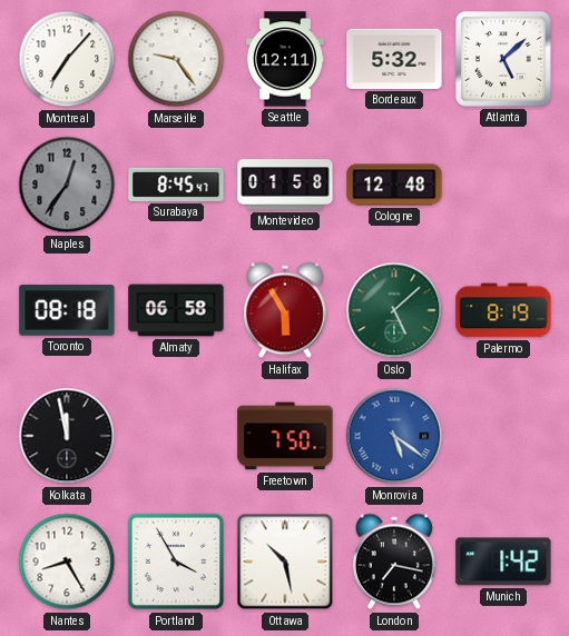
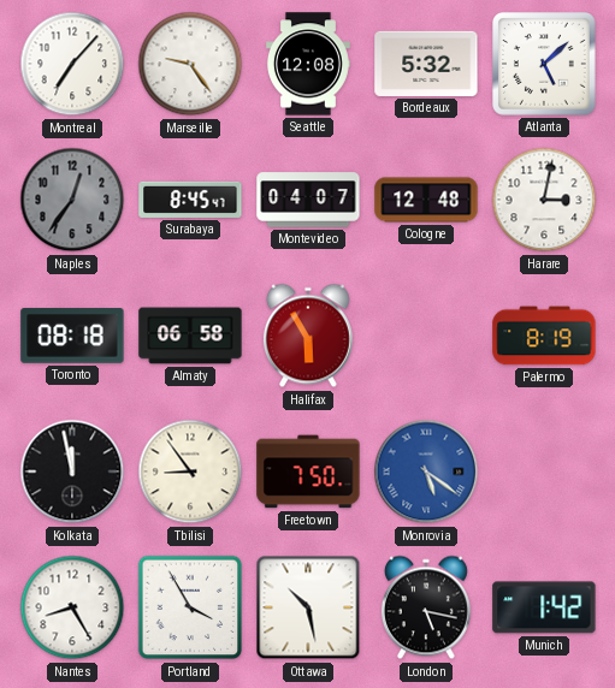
Seattle: 12:11 -> 12:08 (308, 64)
Montevideo: 01:58 -> 04:07 (308, 200)
Harare: none -> 3:02 (544, 200)
Oslo: 5:08 -> none (394, 310)
Tbilisi: none -> 8:54 (190, 471)
London: 7:17 -> 5:17 (426, 607)
